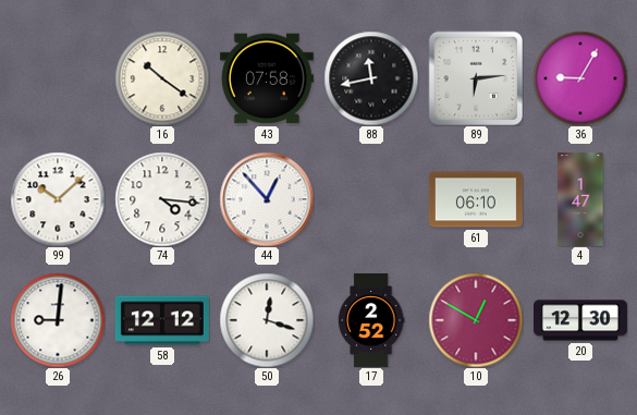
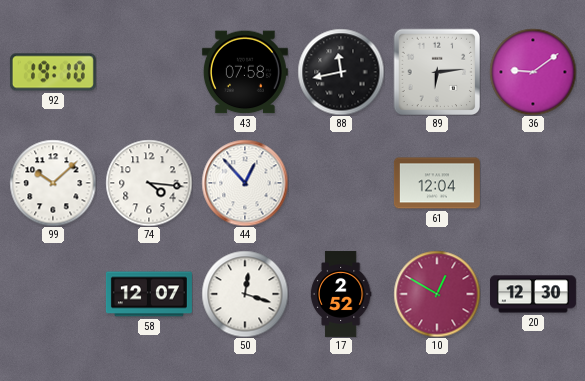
92: none -> 19:10 (53, 72)
16: 10:21 -> none (162, 78)
36: 9:05 -> 9:09 (533, 72)
61: 06:10 -> 12:04 (437, 183)
4: 1:47 -> none (580, 199)
26: 9:01 -> none (58, 320)
58: 12:12 -> 12:07 (149, 294)
